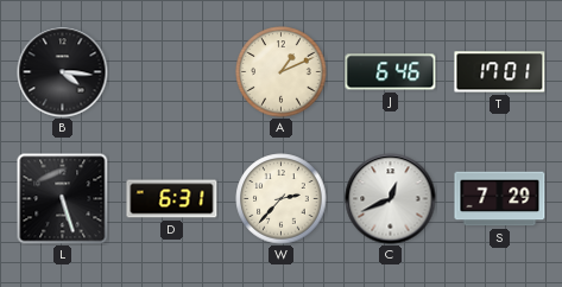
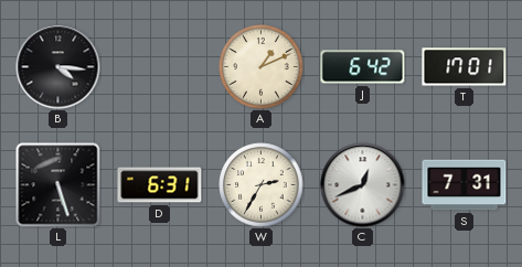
J: 6:46 -> 6:42 (363, 67)
W: 2:37 -> 2:35 (262, 185)
S: 7:29 -> 7:31 (465, 185)
